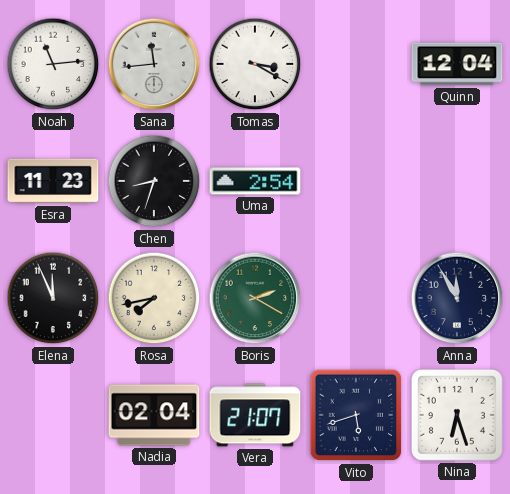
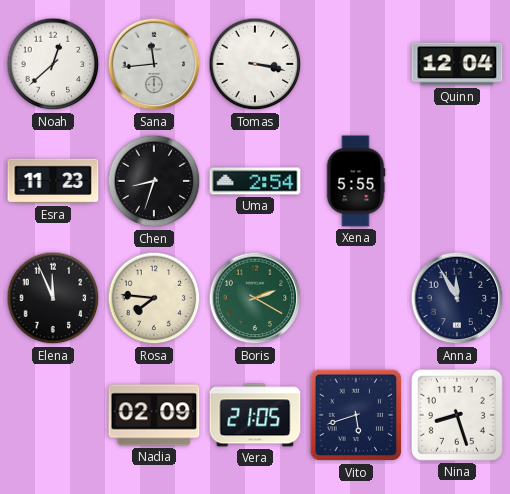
Noah: 11:14 -> 12:38 (53, 64)
Tomas: 3:20 -> 3:17 (255, 64)
Xena: none -> 5:55 (356, 181)
Rosa: 7:43 -> 7:46 (154, 298)
Nadia: 02:04 -> 02:09 (154, 415)
Vera: 21:07 -> 21:05 (255, 415)
Nina: 6:27 -> 8:27 (457, 415)
